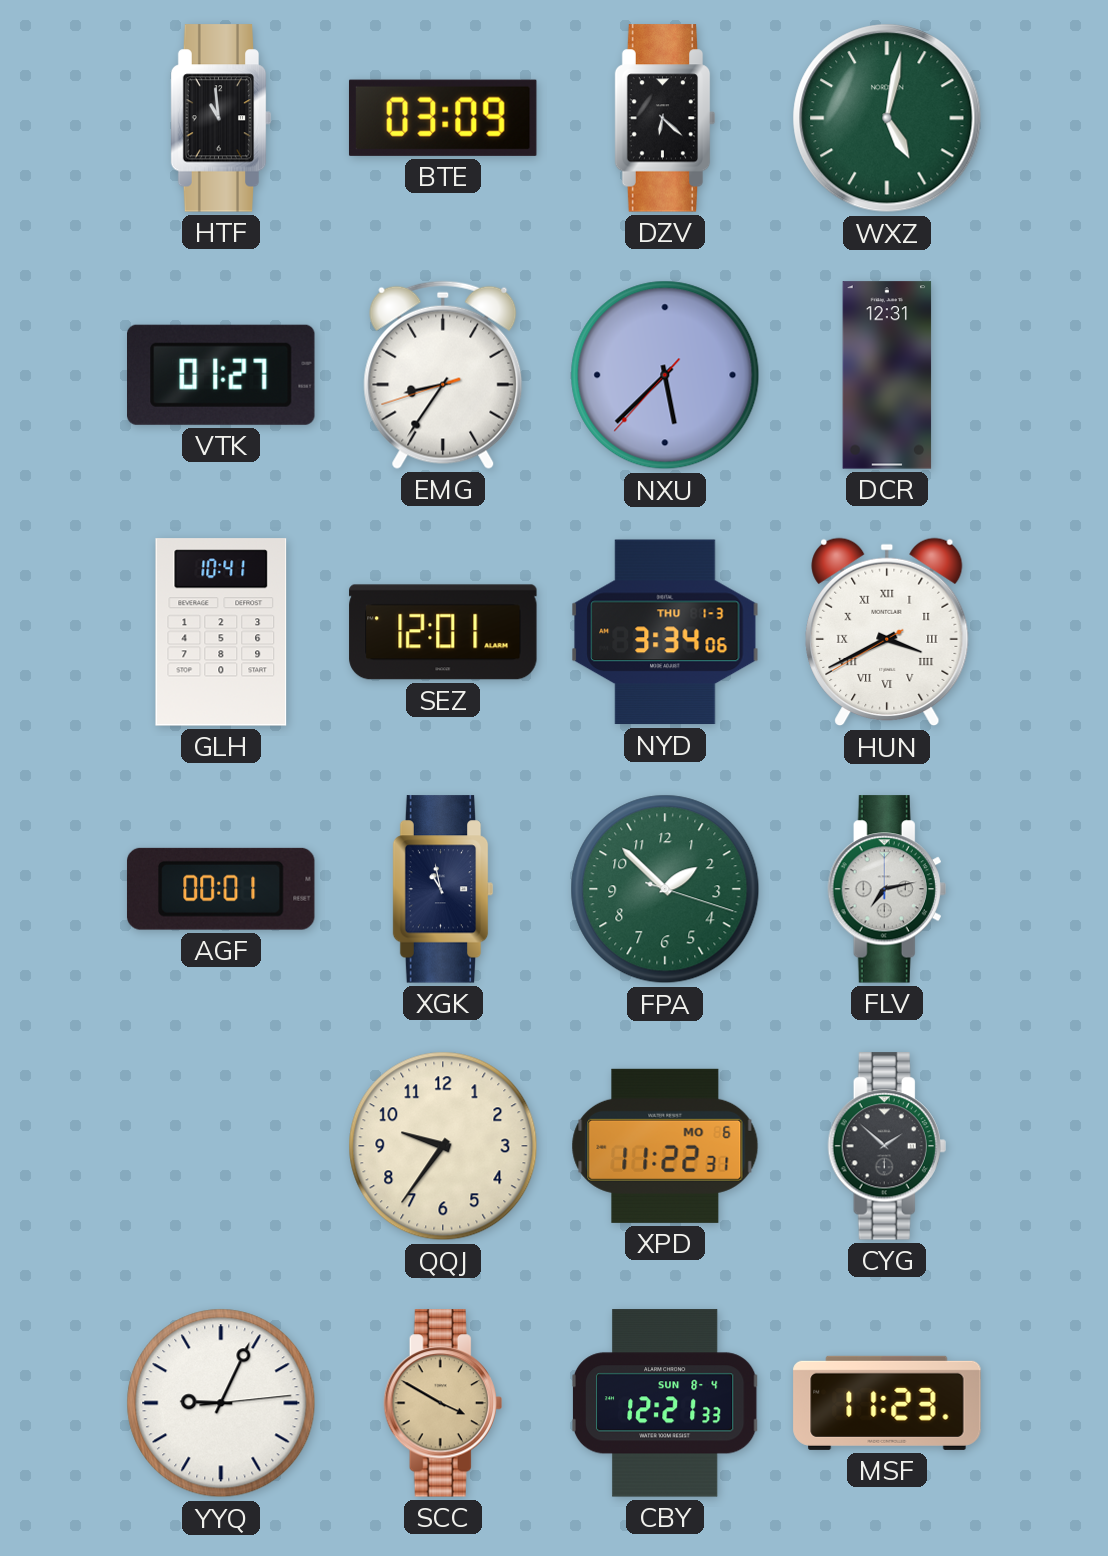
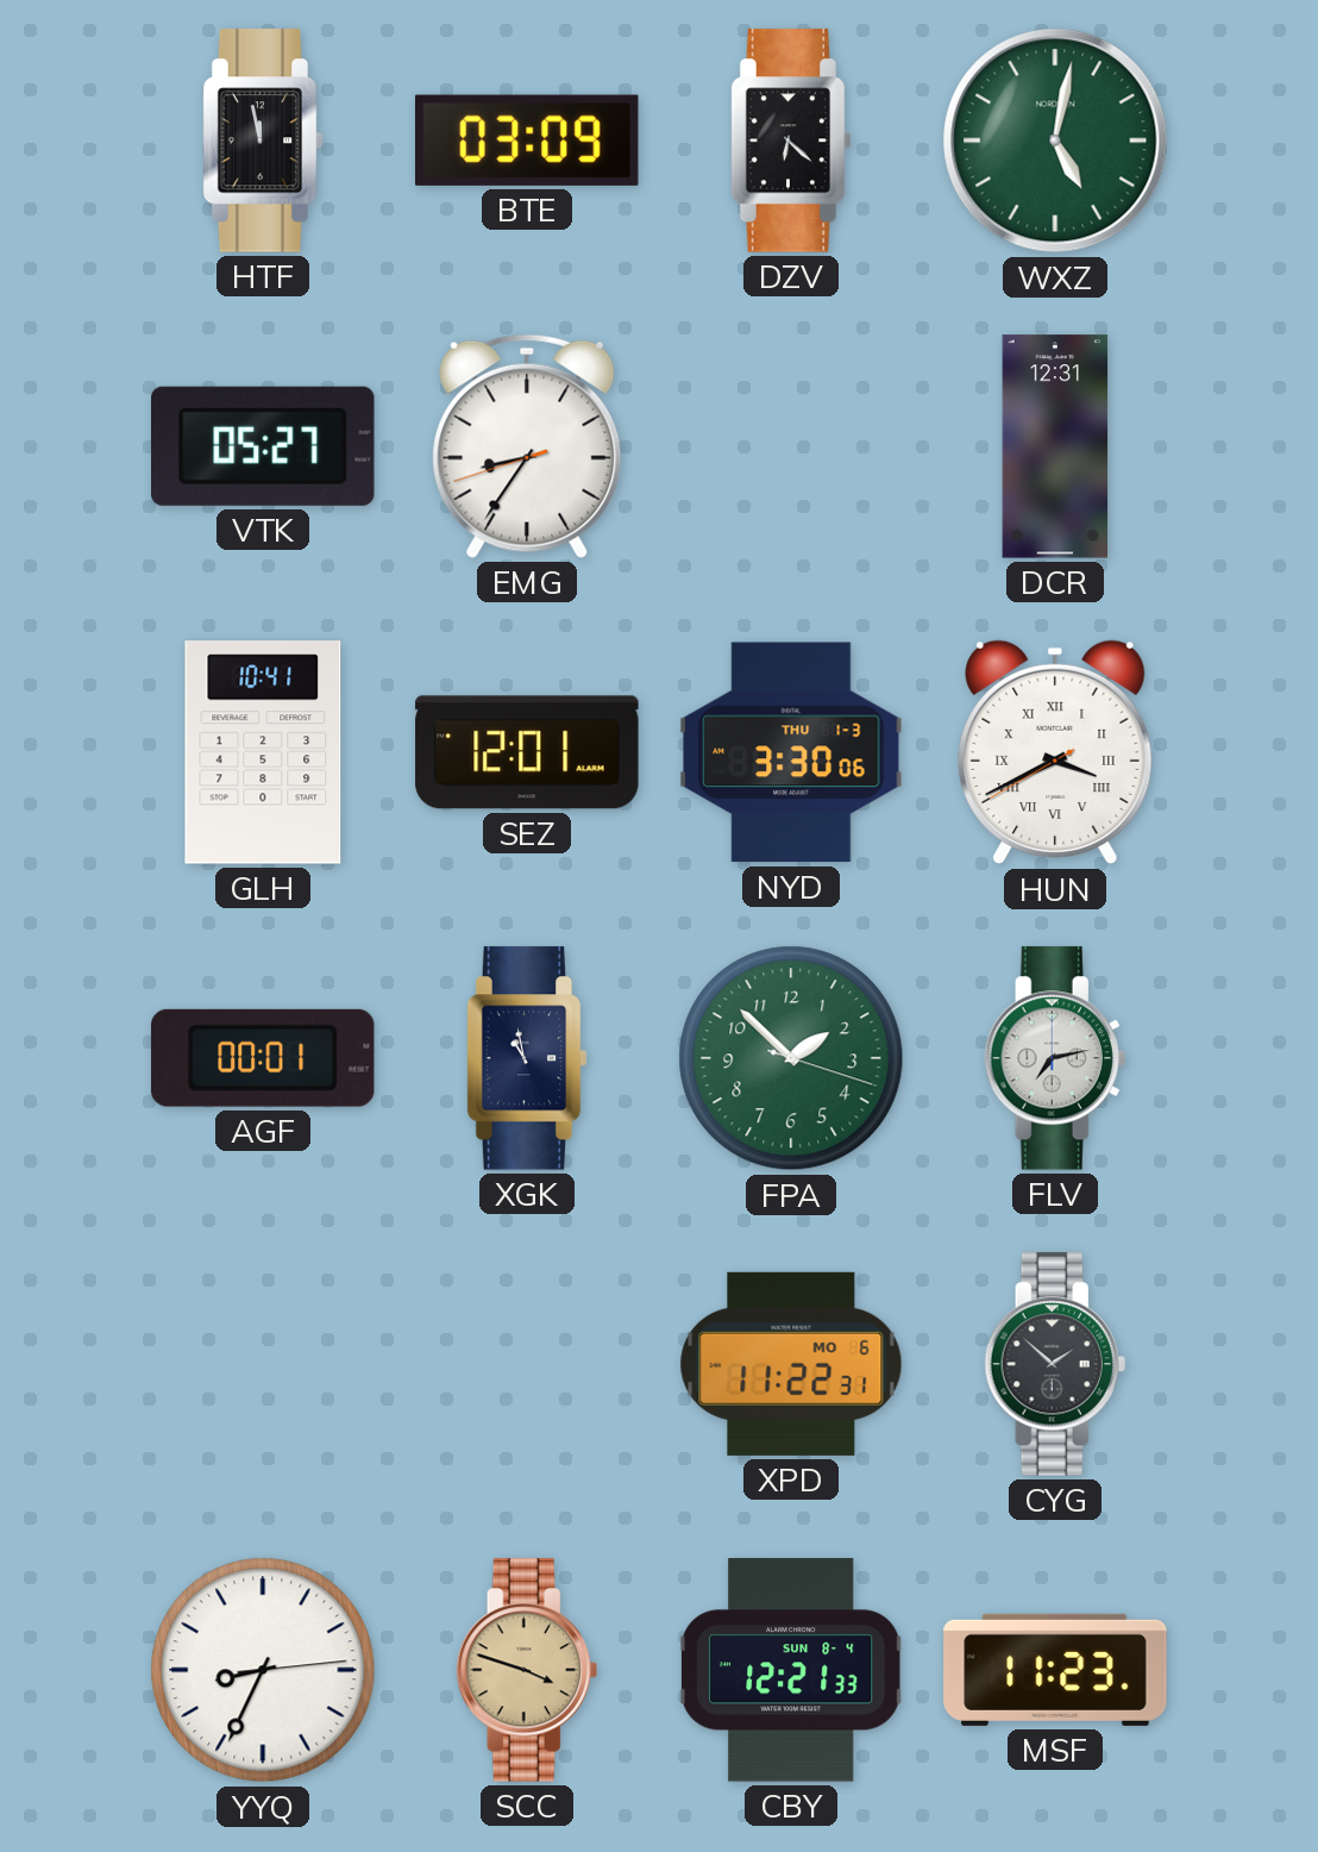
HTF: 10:59 -> 11:58 (263, 140)
VTK: 01:27 -> 05:27 (263, 446)
NXU: 5:37 -> none (665, 375)
NYD: 3:34 -> 3:30 (791, 752)
QQJ: 9:36 -> none (443, 1146)
YYQ: 9:04 -> 8:34 (263, 1670)
SCC: 3:50 -> 3:48 (527, 1670)
